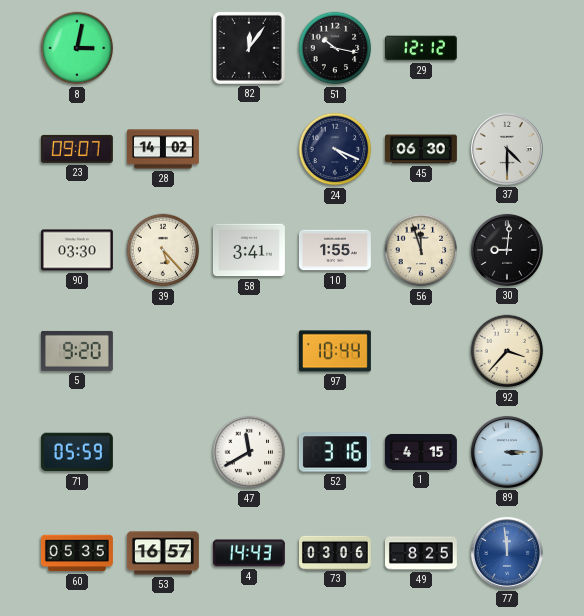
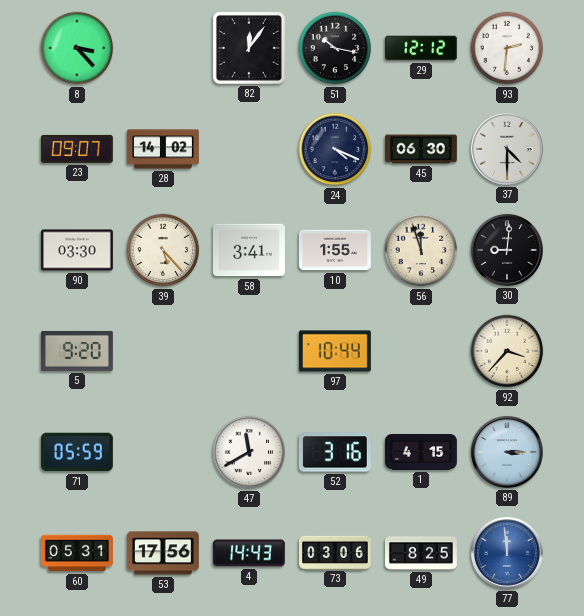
8: 3:02 -> 3:23 (77, 48)
93: none -> 2:31 (507, 48)
60: 05:35 -> 05:31 (77, 553)
53: 16:57 -> 17:56 (163, 553)
